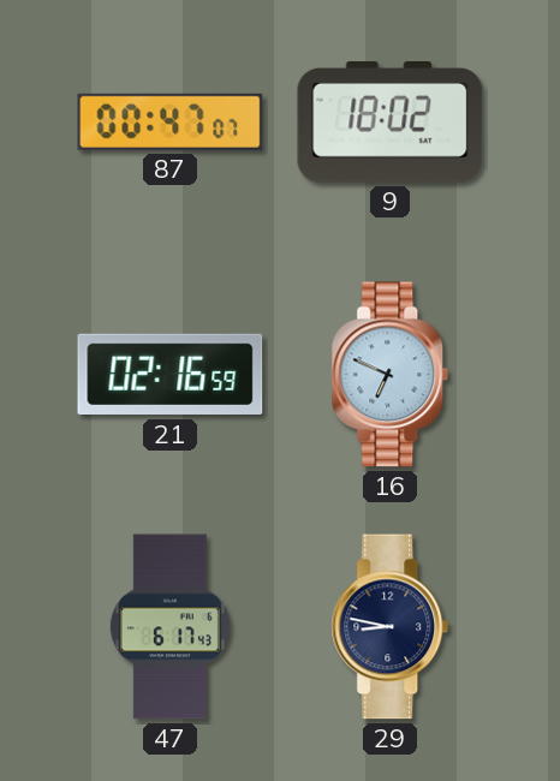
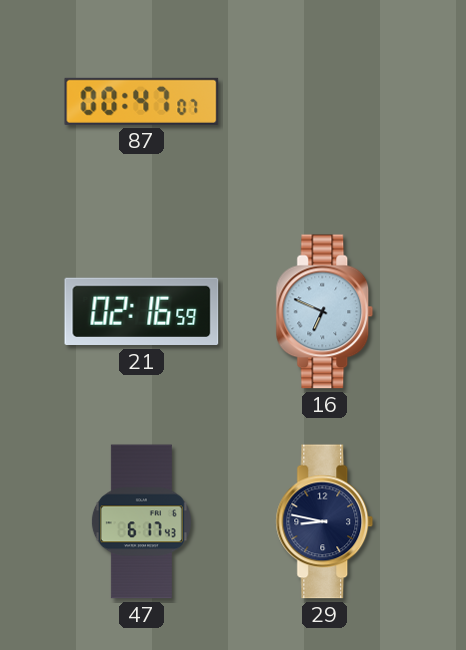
9: 18:02 -> none (391, 123)
